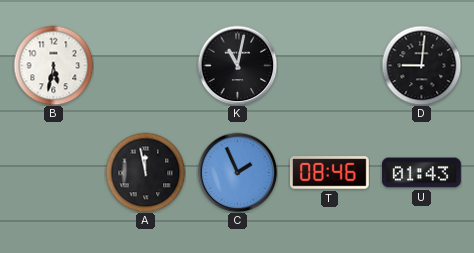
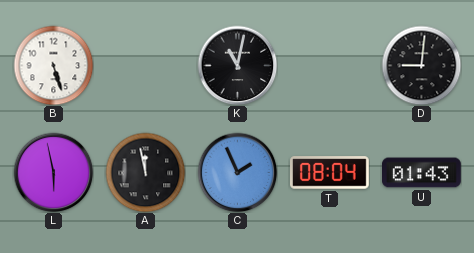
B: 5:32 -> 5:27 (53, 65)
L: none -> 5:58 (53, 172)
T: 08:46 -> 08:04 (330, 173)
